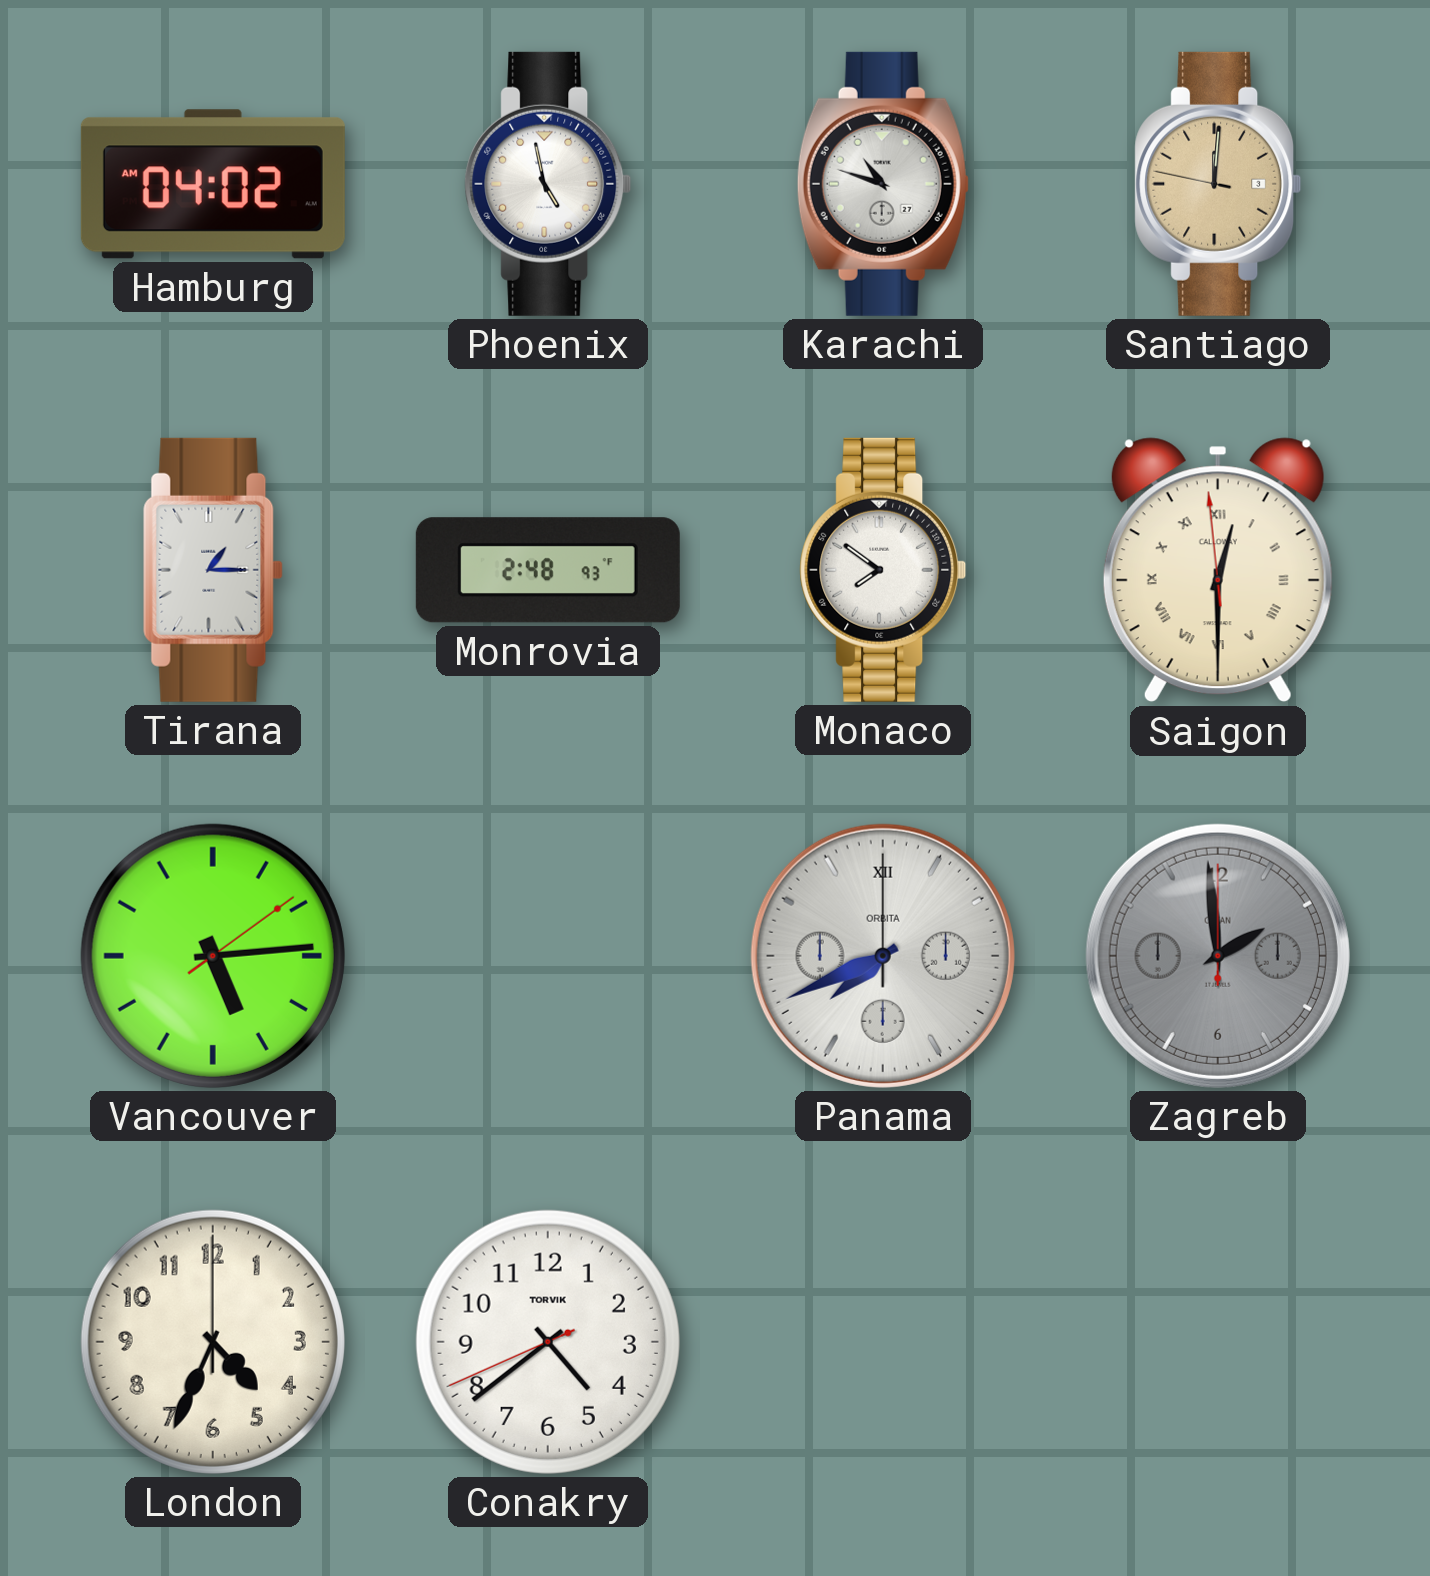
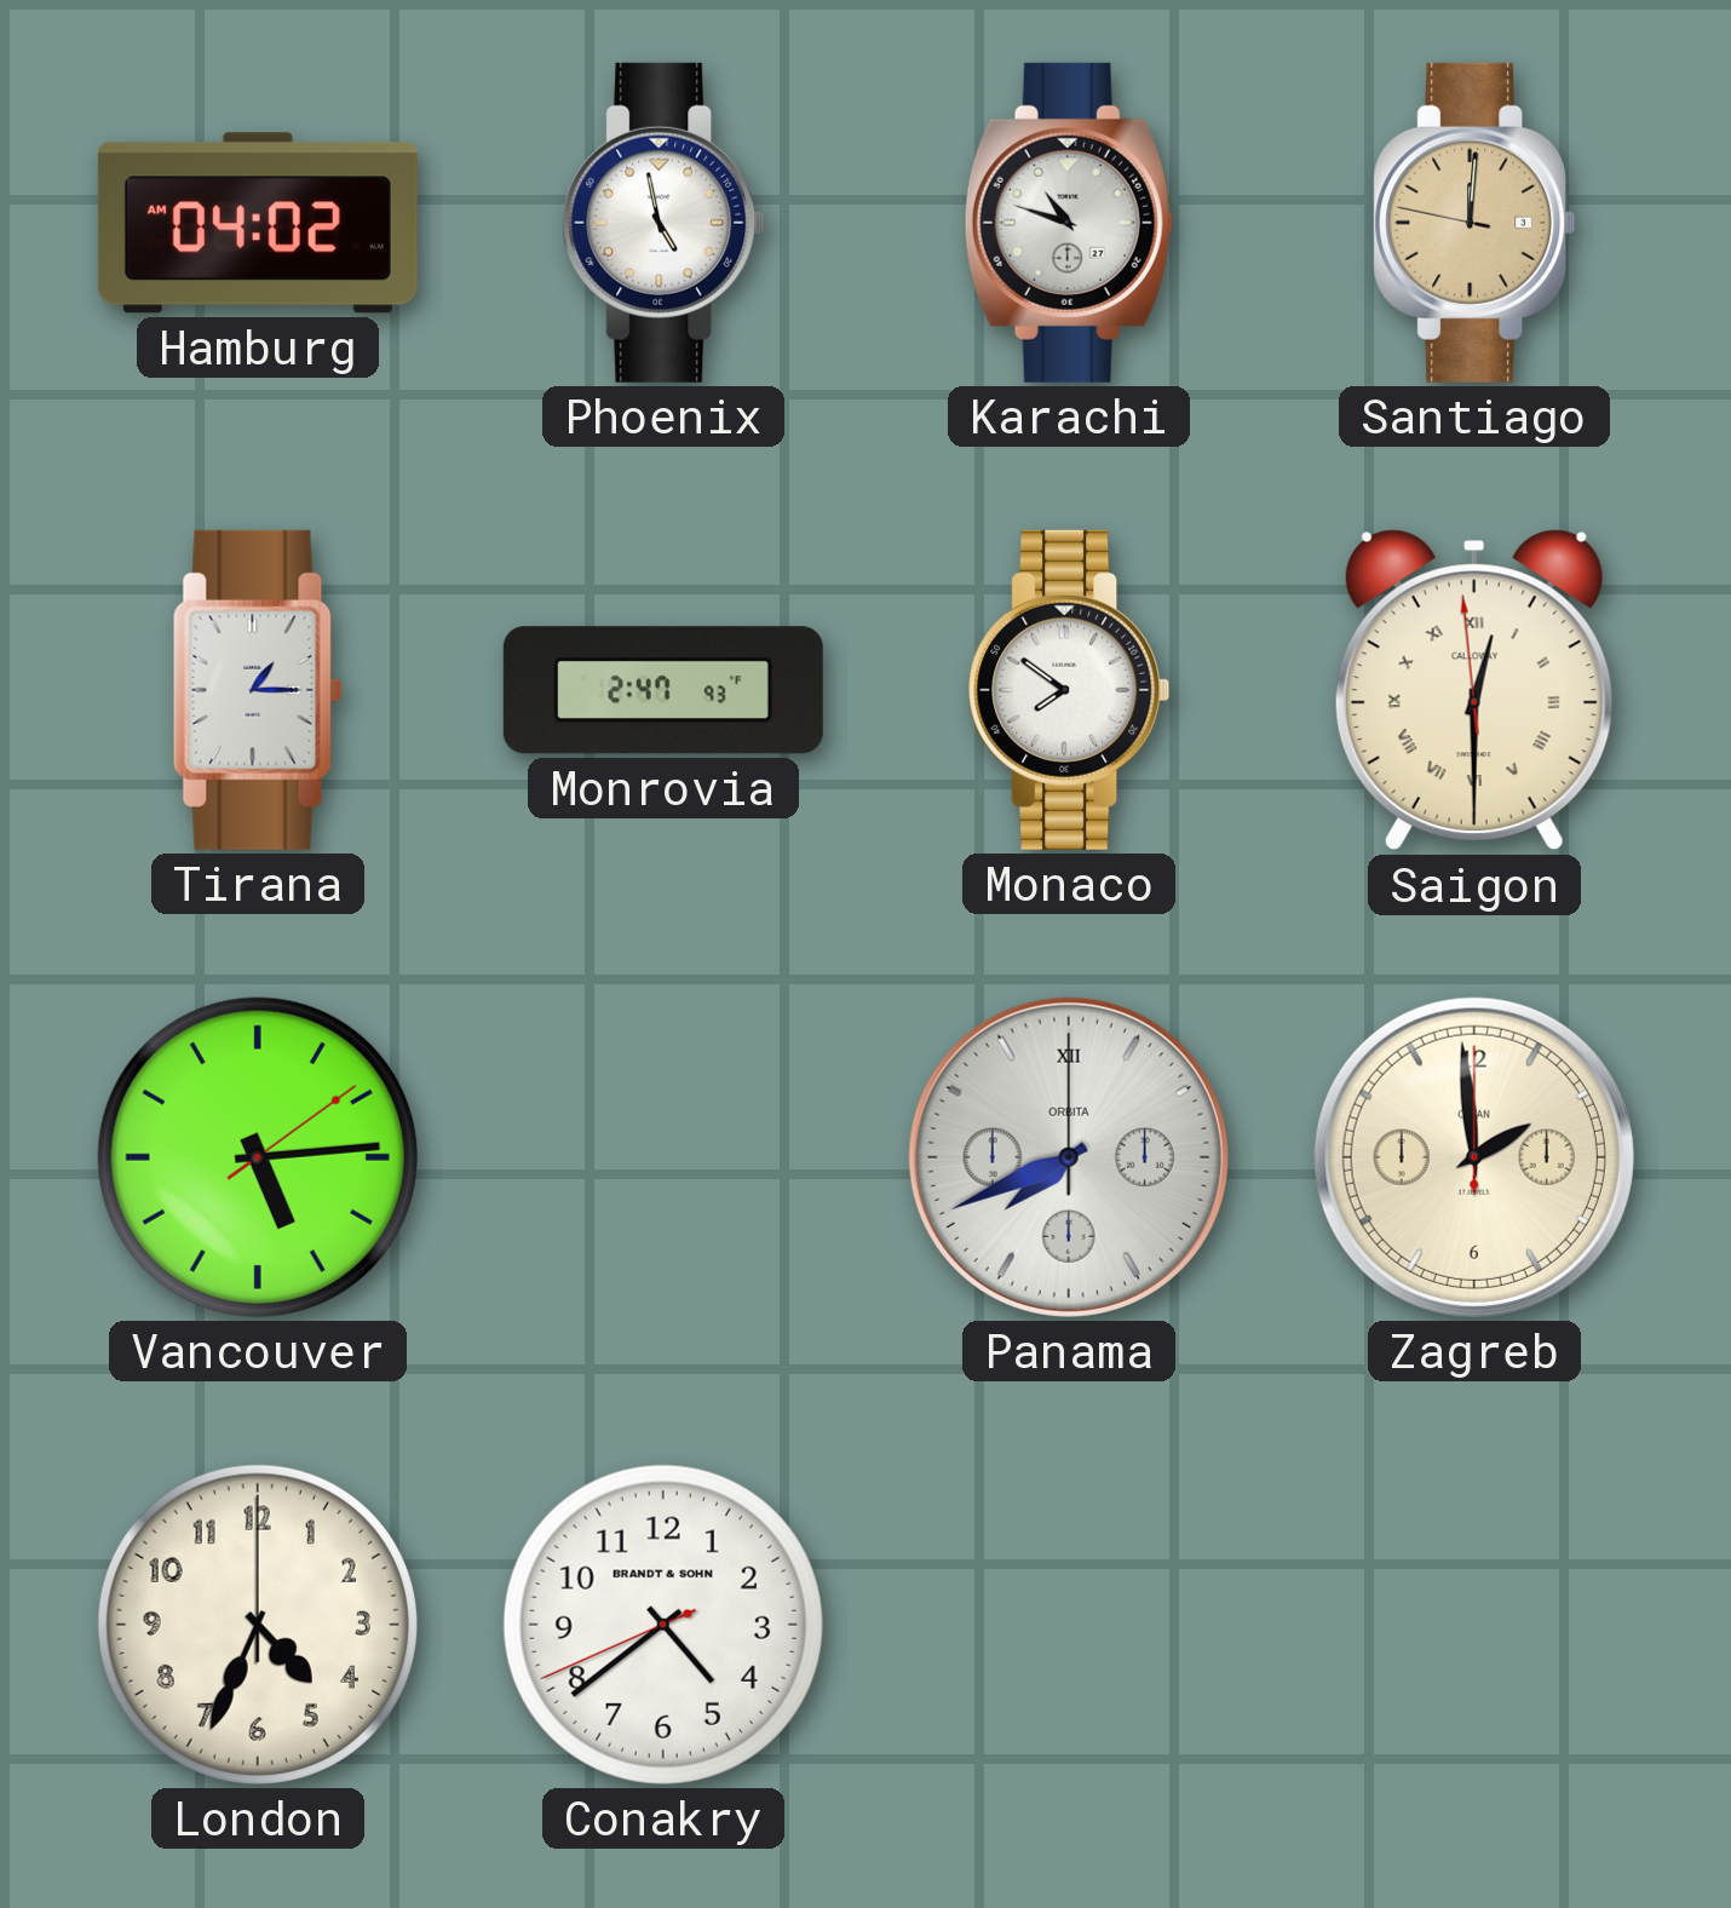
Monrovia: 2:48 -> 2:47 (663, 690)
Zagreb dial: grey -> cream (1474, 1157)
Conakry brand: TORVIK -> BRANDT & SOHN (663, 1625)
